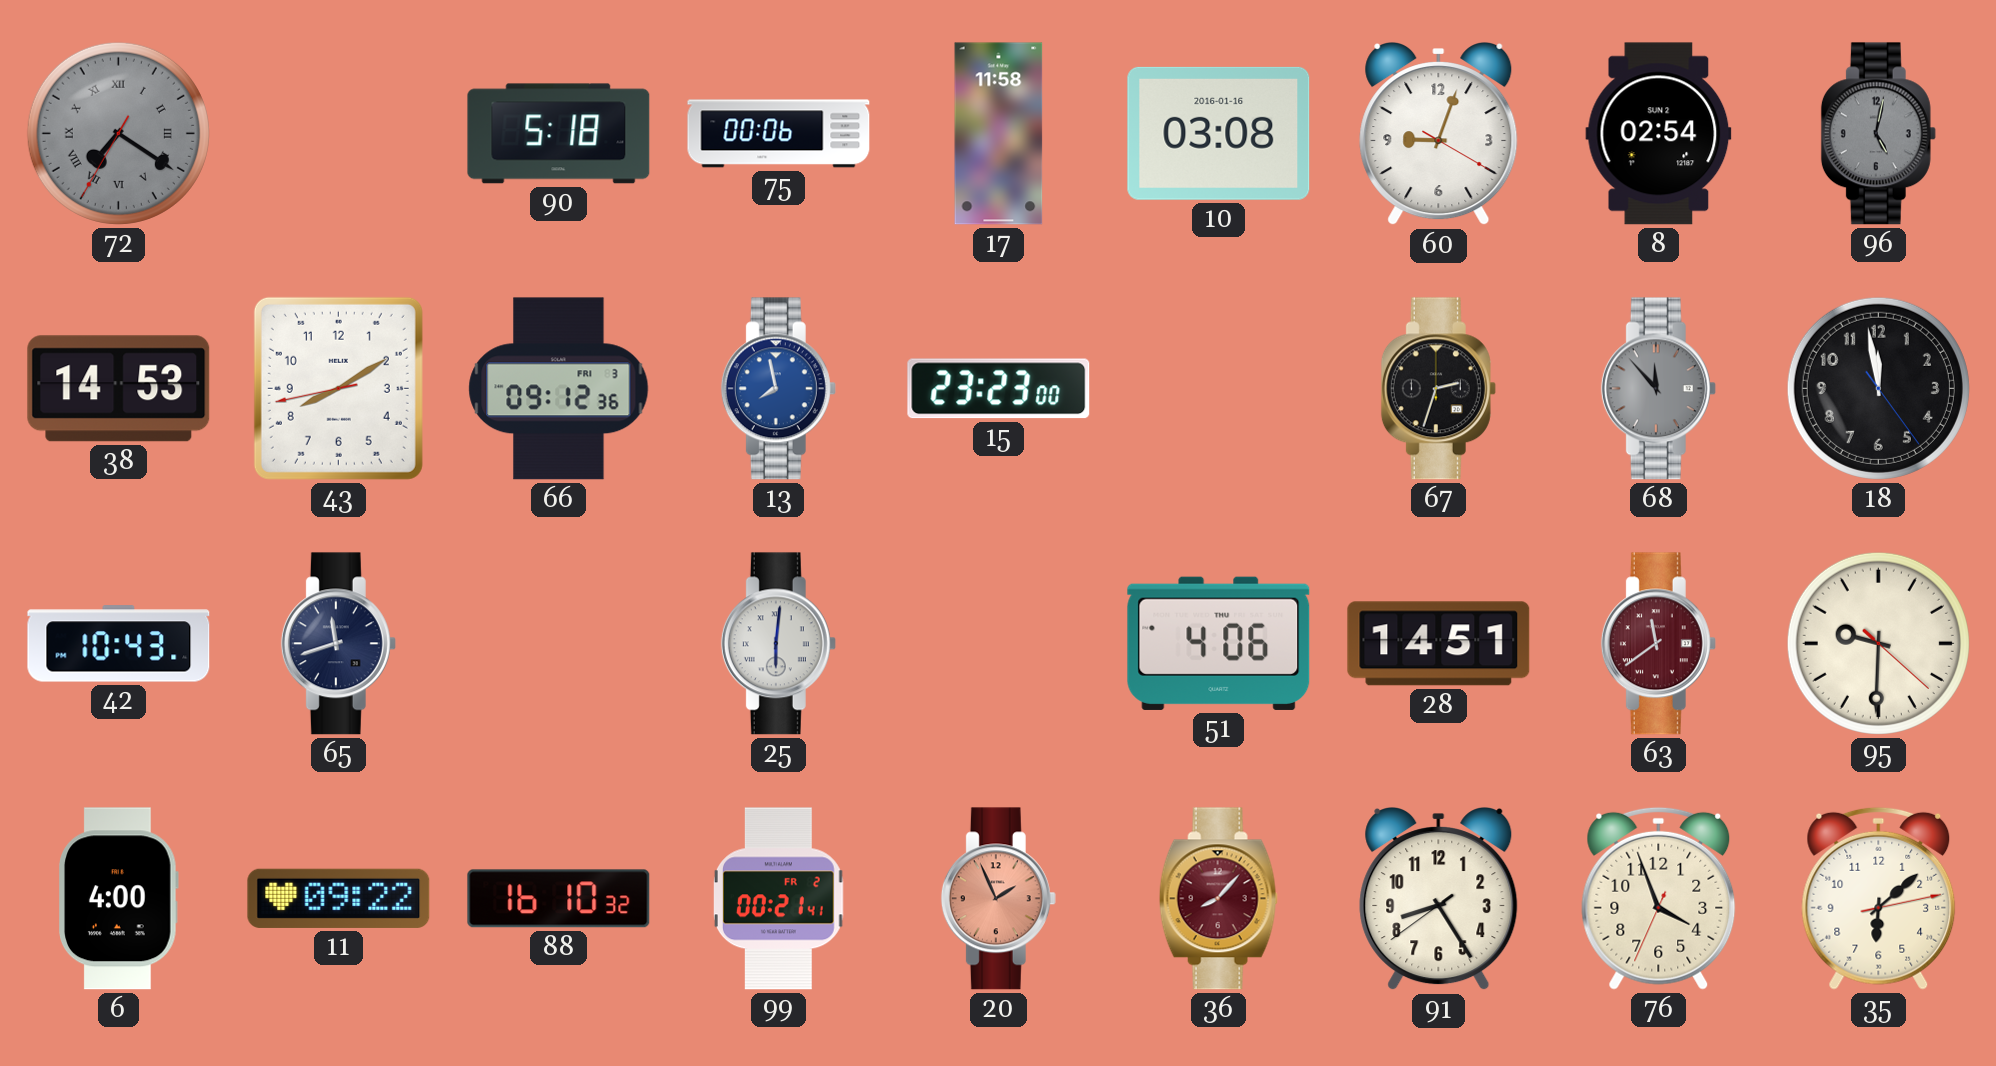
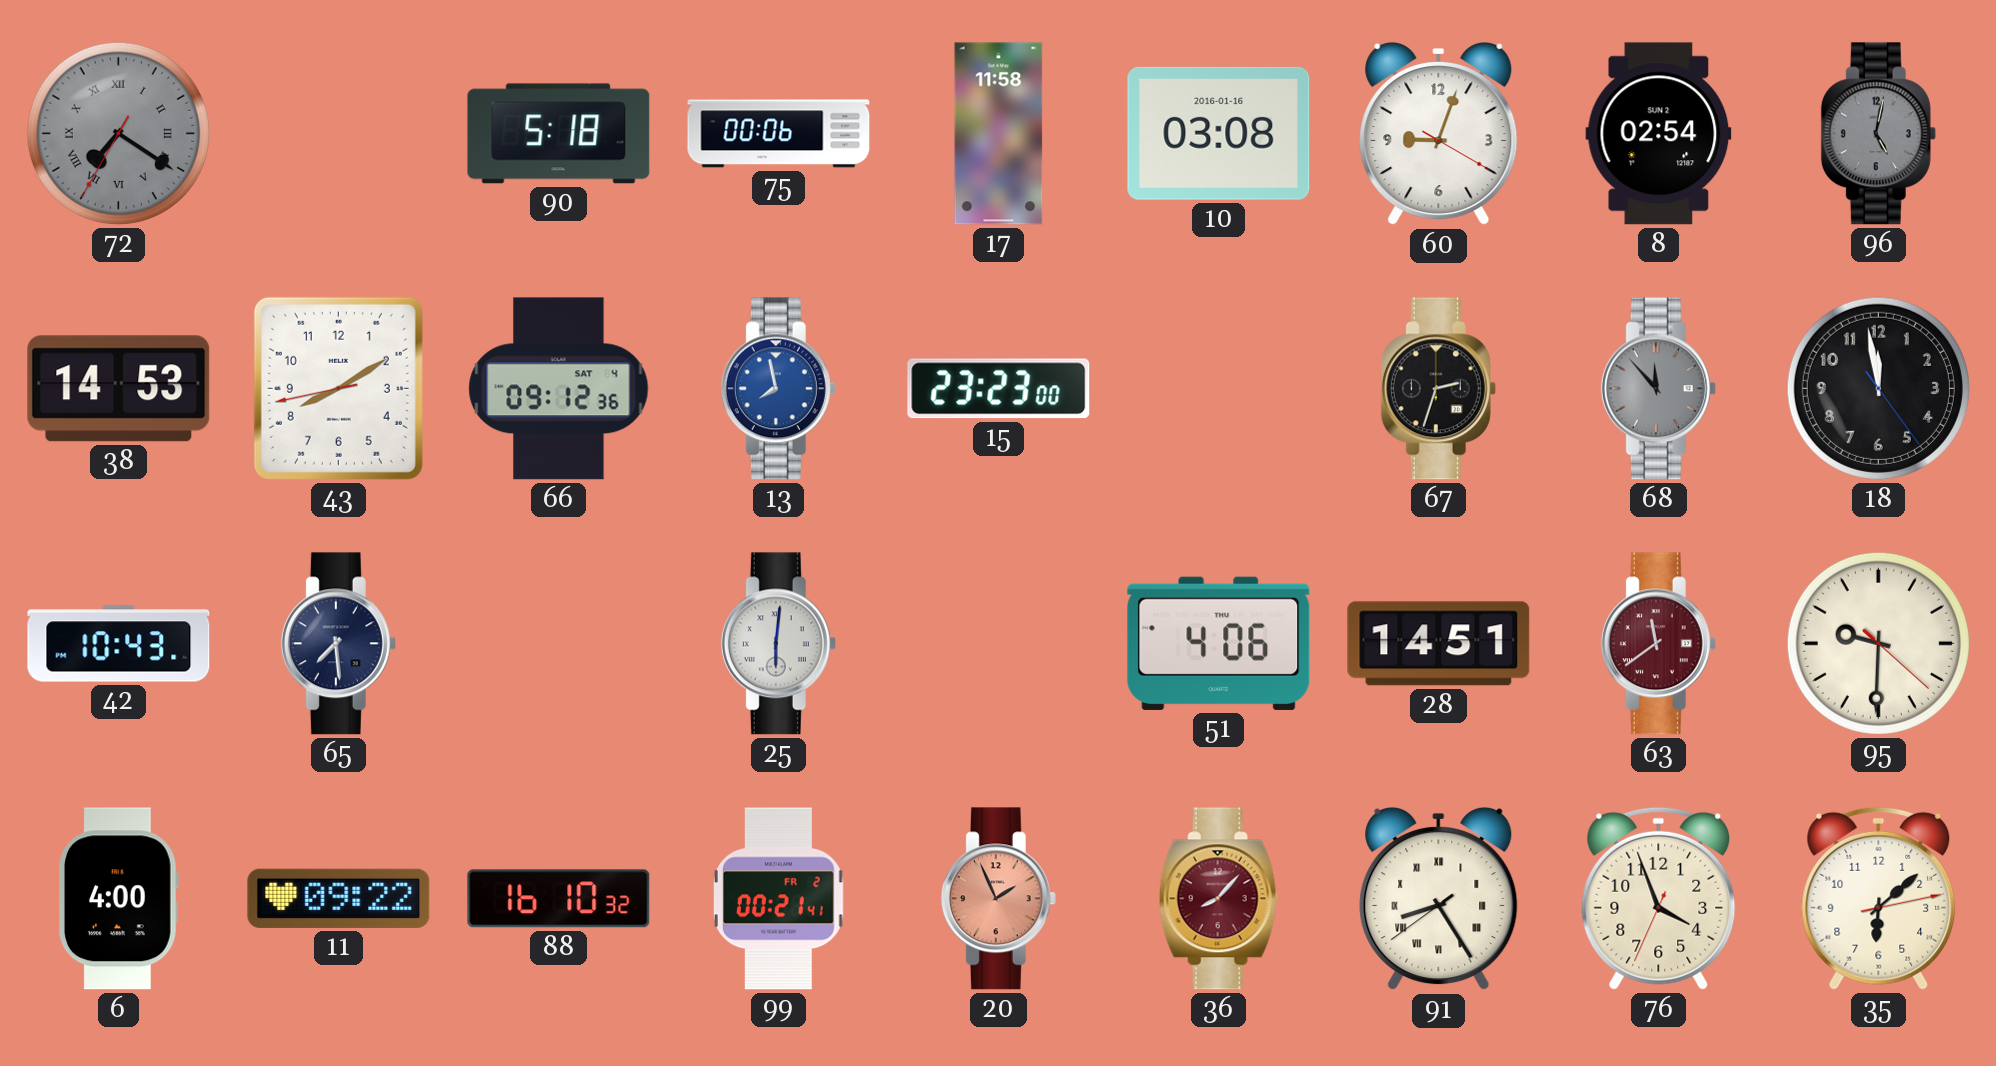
66 date: FRI 3 -> SAT 4 (559, 389)
65: 11:42 -> 7:29 (338, 644)
91 numerals: Arabic -> Roman (1439, 900)
